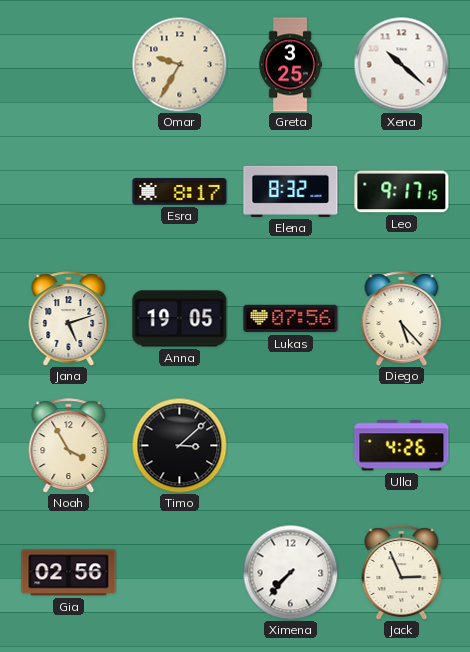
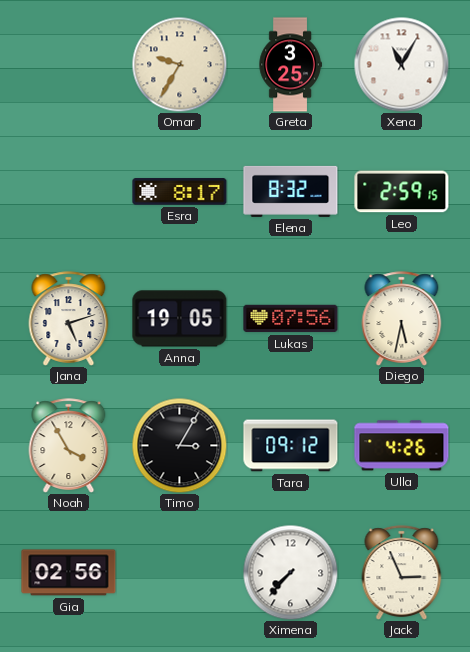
Xena: 10:22 -> 11:05 (401, 64)
Leo: 9:17 -> 2:59 (402, 192)
Diego: 5:23 -> 5:32 (402, 319)
Timo: 3:08 -> 3:05 (179, 445)
Tara: none -> 09:12 (291, 446)
